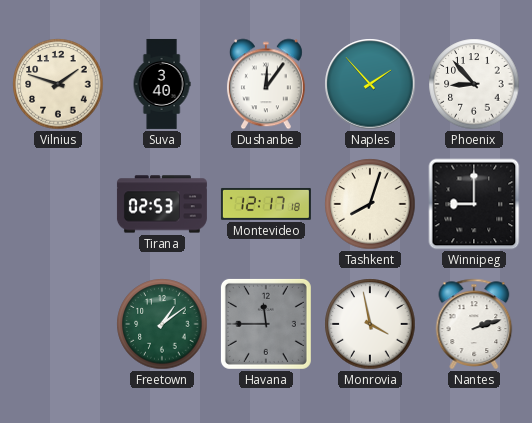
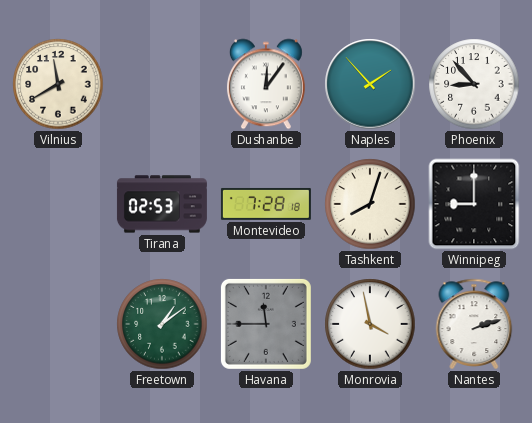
Vilnius: 1:48 -> 11:40 (58, 84)
Suva: 3:40 -> none (162, 84)
Montevideo: 12:17 -> 7:28 (266, 204)
